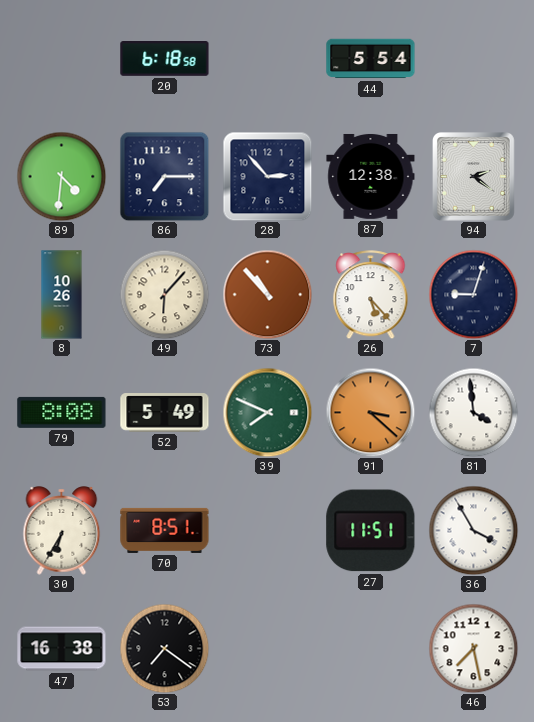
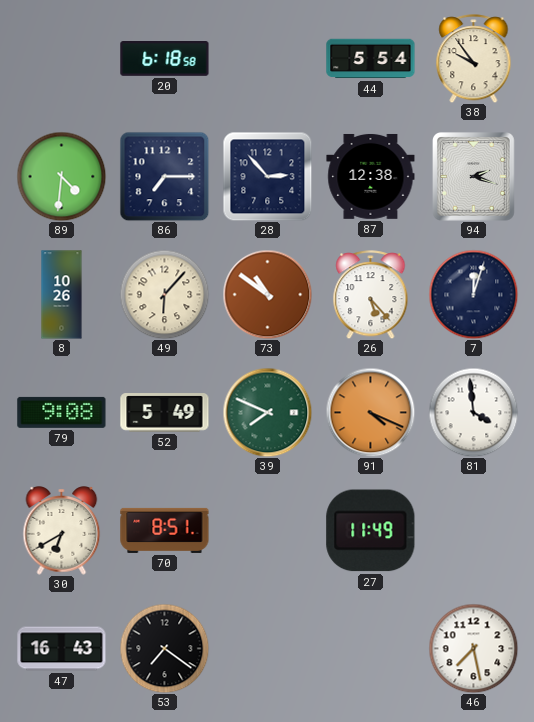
38: none -> 9:54 (474, 59)
94: 2:21 -> 2:18 (474, 177)
73: 10:53 -> 10:51 (267, 294)
7: 9:03 -> 12:03 (473, 294)
79: 8:08 -> 9:08 (62, 412)
91: 3:22 -> 4:19 (370, 412)
30: 6:35 -> 6:40 (62, 531)
27: 11:51 -> 11:49 (371, 531)
36: 3:55 -> none (473, 530)
47: 16:38 -> 16:43 (62, 649)
